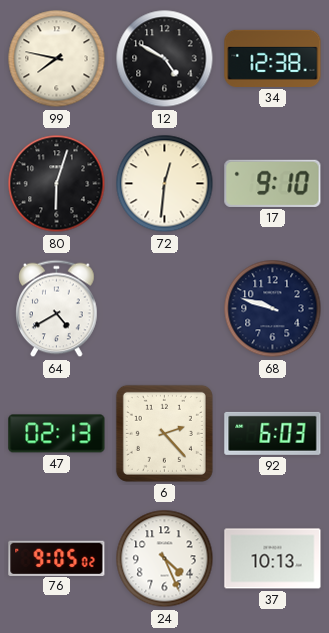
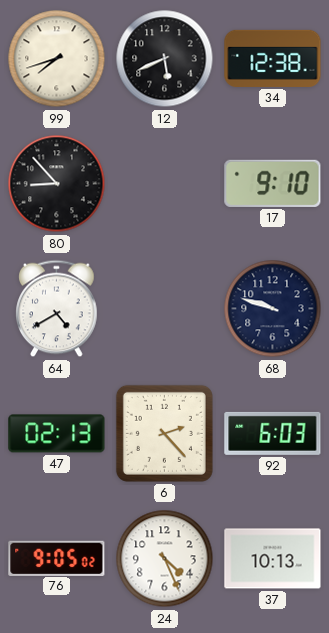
99: 7:47 -> 7:42 (57, 59)
12: 4:50 -> 5:41 (165, 59)
80: 6:03 -> 8:53 (57, 184)
72: 12:31 -> none (165, 184)
